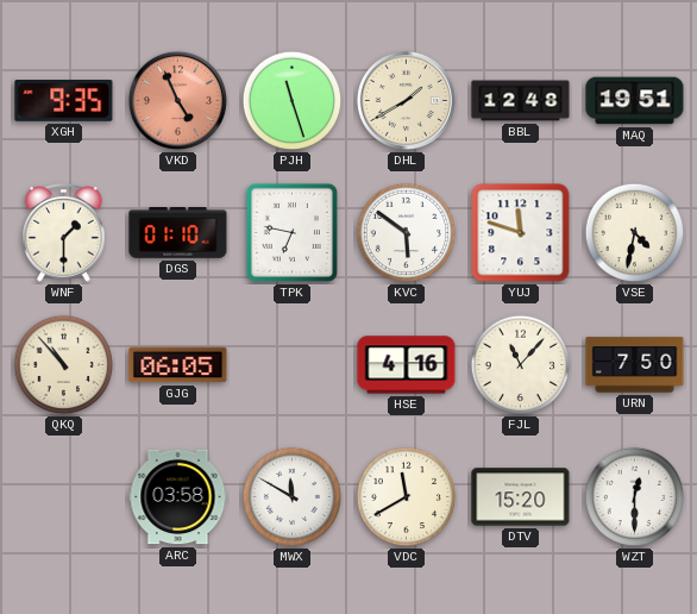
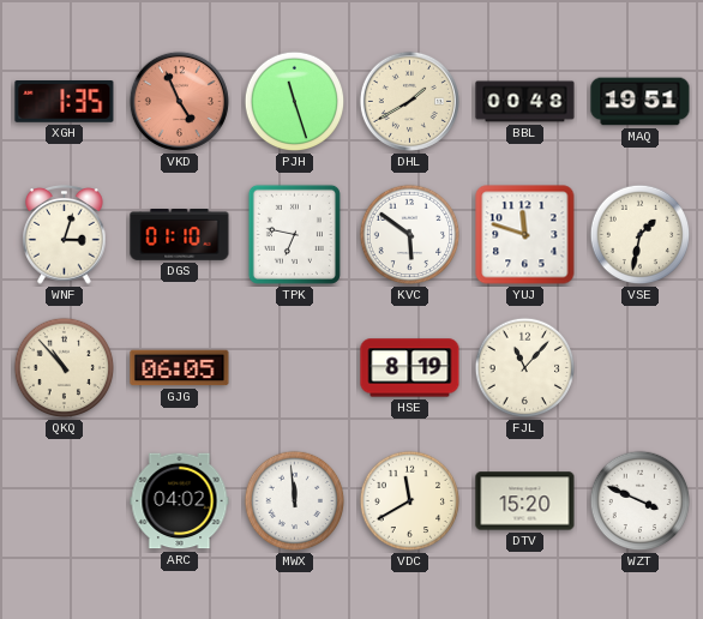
XGH: 9:35 -> 1:35 (65, 102)
BBL: 12:48 -> 00:48 (525, 102)
WNF: 1:30 -> 3:03 (65, 235)
VSE: 4:32 -> 1:32 (641, 235)
HSE: 4:16 -> 8:19 (410, 368)
URN: 7:50 -> none (635, 365)
ARC: 03:58 -> 04:02 (180, 501)
MWX: 11:50 -> 11:59 (295, 501)
WZT: 12:30 -> 3:49 (641, 501)
